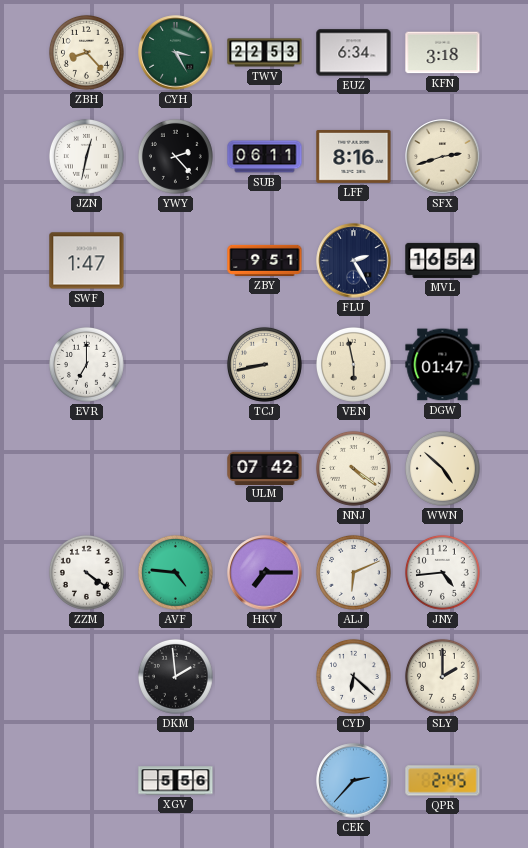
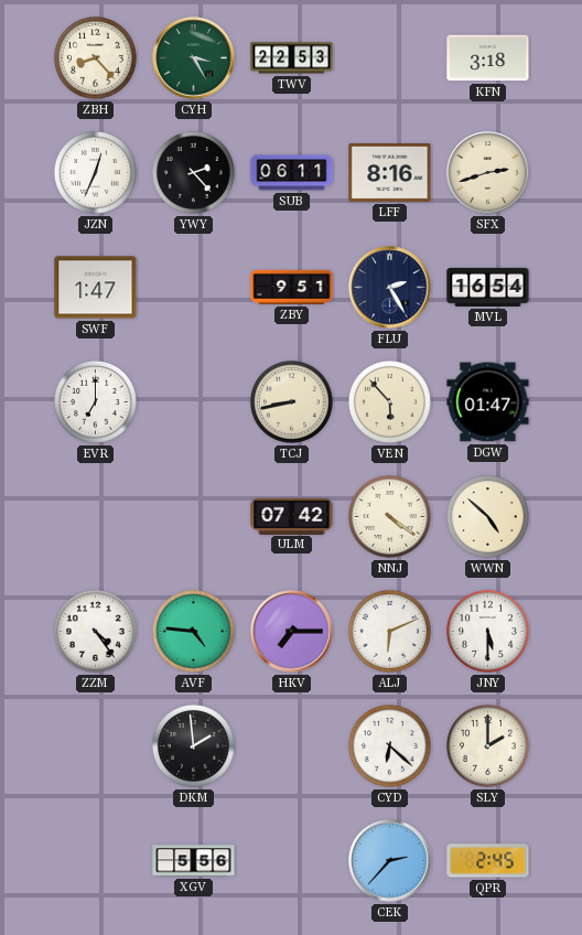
EUZ: 6:34 -> none (354, 53)
JZN: 12:32 -> 12:34 (95, 172)
VEN: 5:58 -> 5:53 (389, 401)
ZZM: 4:21 -> 4:24 (95, 631)
JNY: 4:44 -> 5:30 (487, 631)
